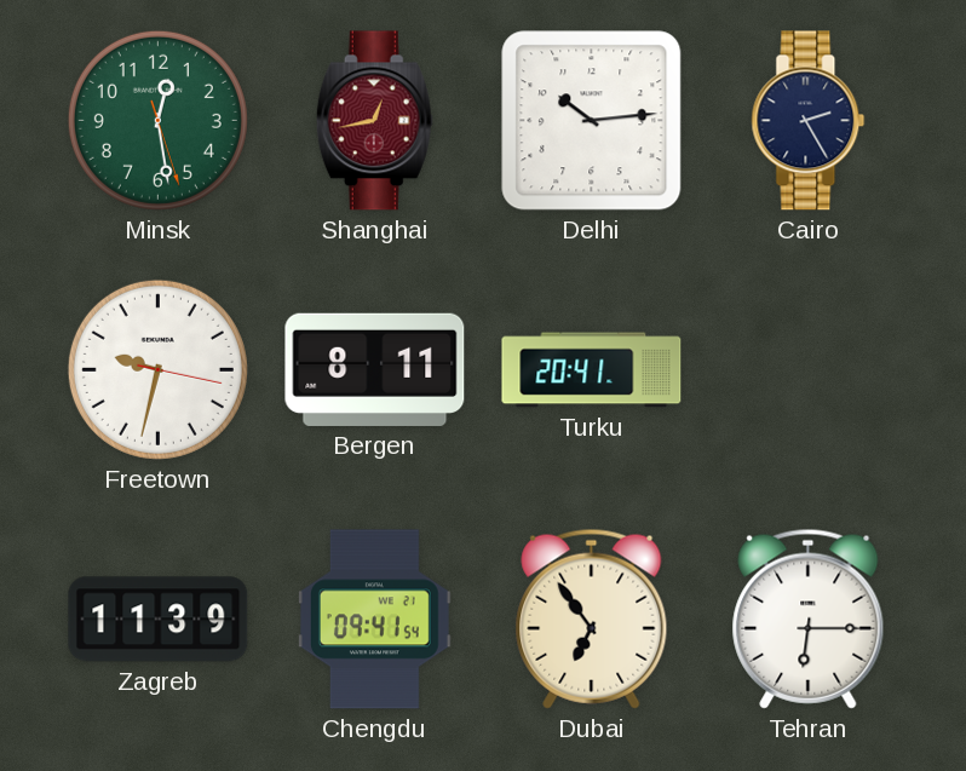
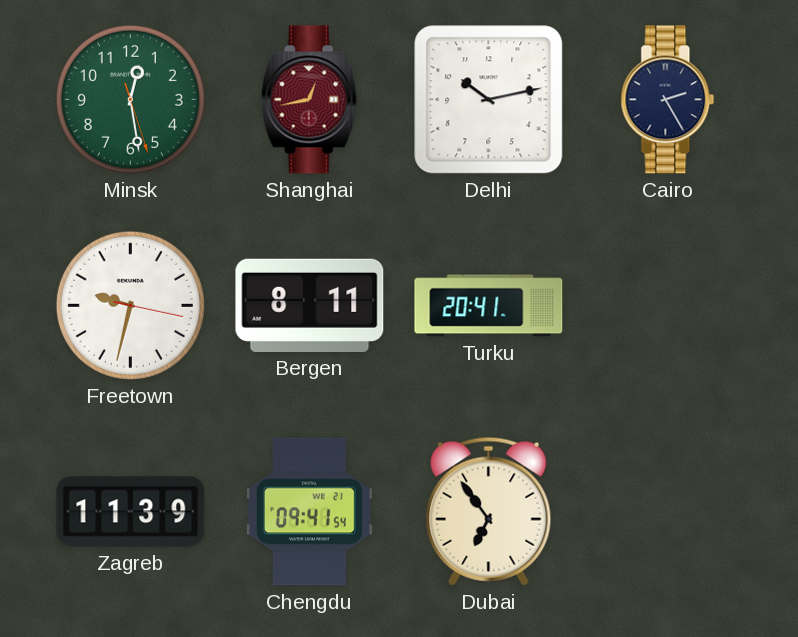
Delhi: 10:14 -> 10:13 (489, 100)
Tehran: 6:15 -> none (809, 618)
